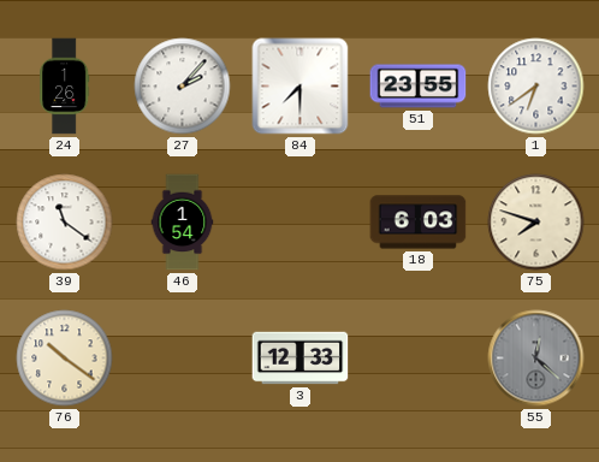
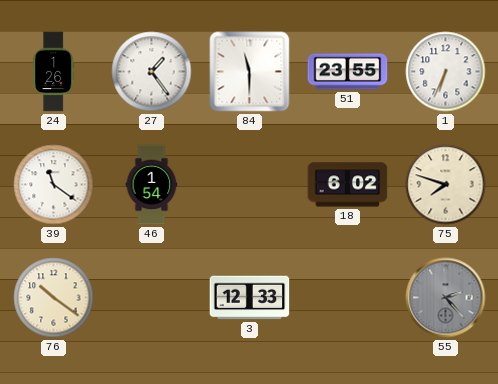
27: 2:07 -> 1:24 (152, 72)
84: 7:30 -> 11:30 (250, 72)
1: 6:39 -> 6:34 (446, 72)
18: 6:03 -> 6:02 (348, 185)
55: 12:22 -> 2:23 (446, 298)
